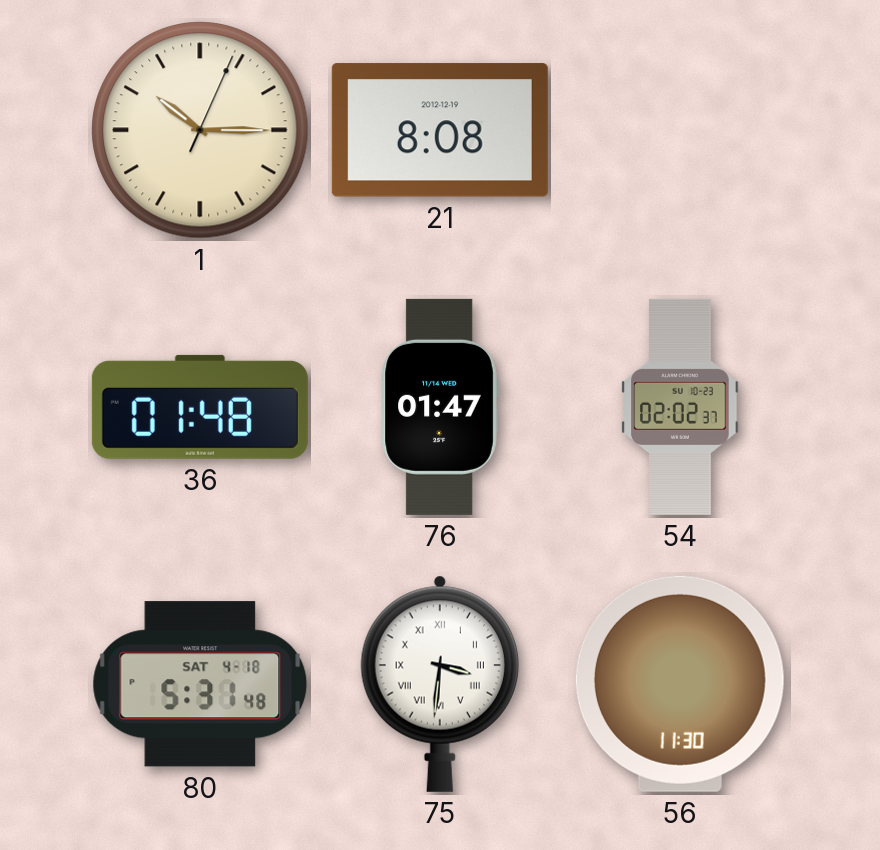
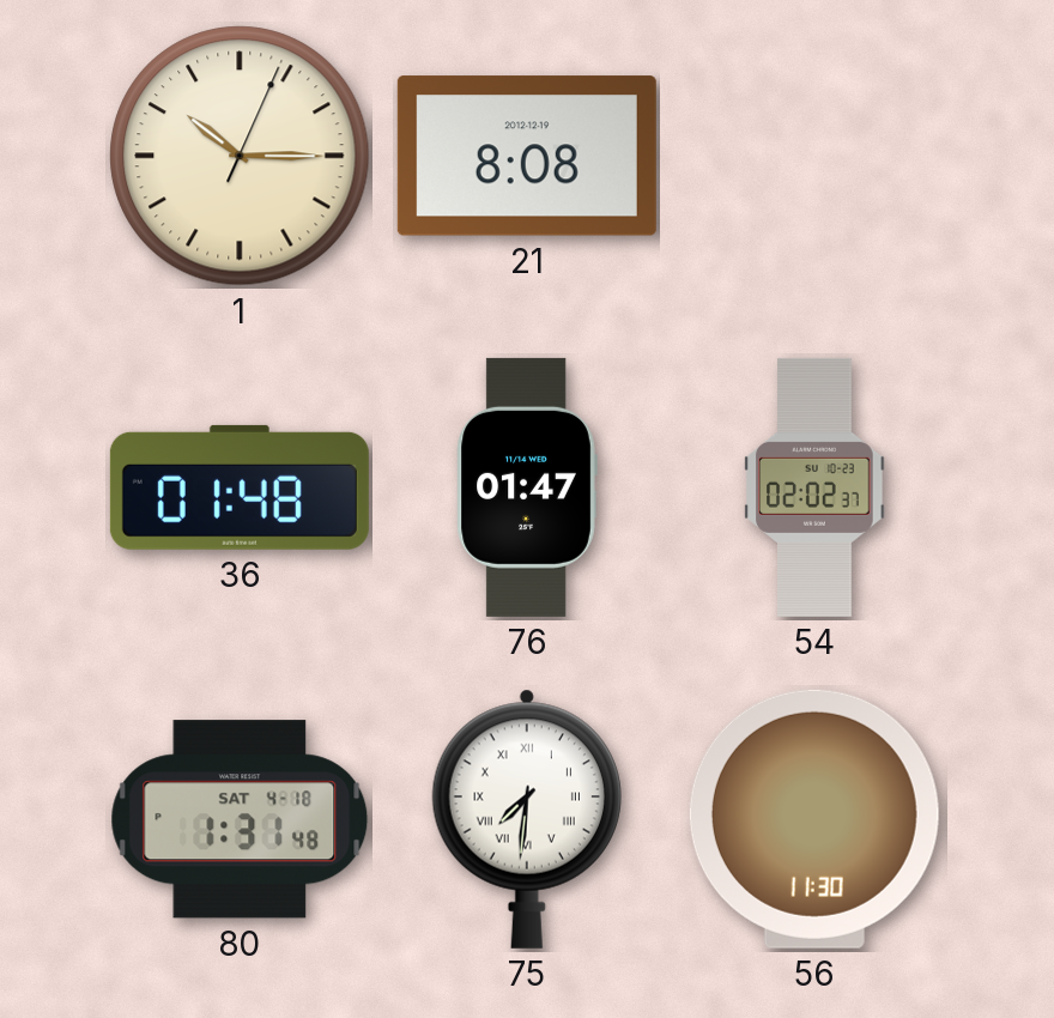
80: 5:31 -> 1:31 (240, 819)
75: 3:31 -> 7:31 (527, 819)
